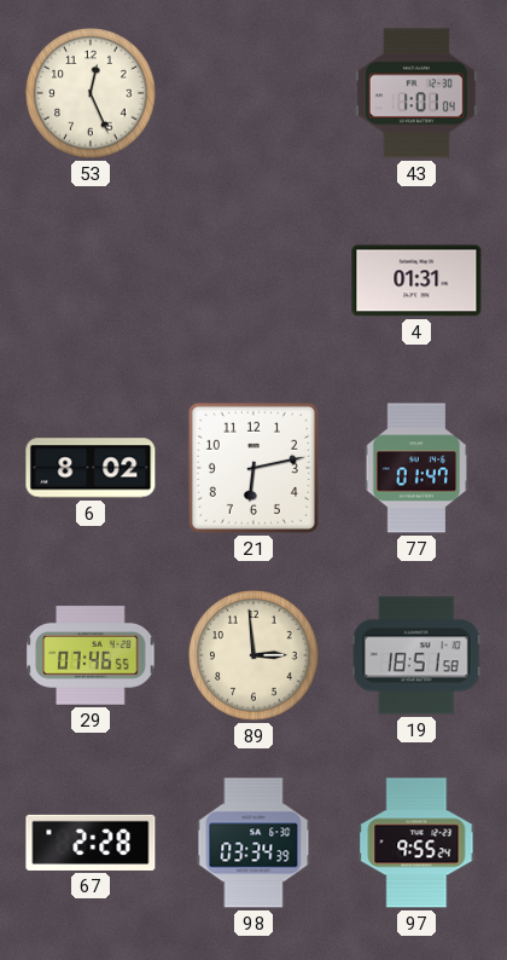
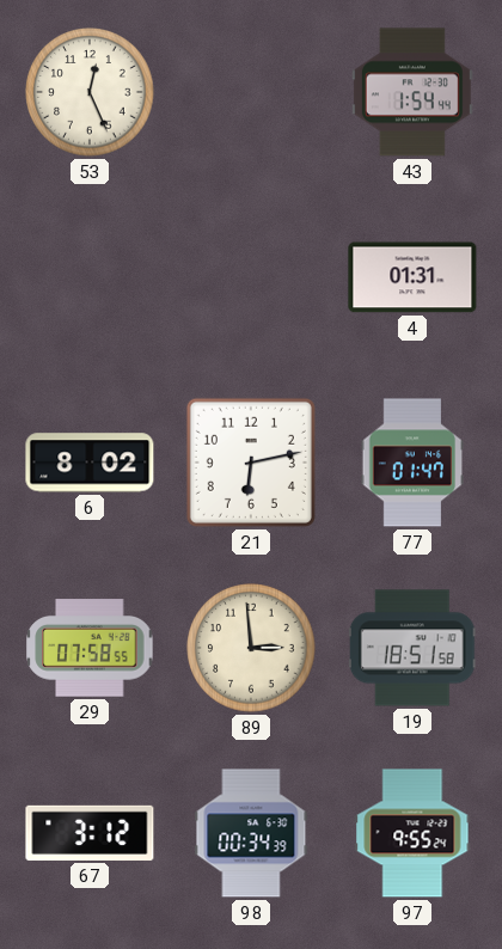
43: 1:01 -> 1:54 (412, 92)
29: 07:46 -> 07:58 (90, 648)
67: 2:28 -> 3:12 (90, 833)
98: 03:34 -> 00:34 (251, 833)
